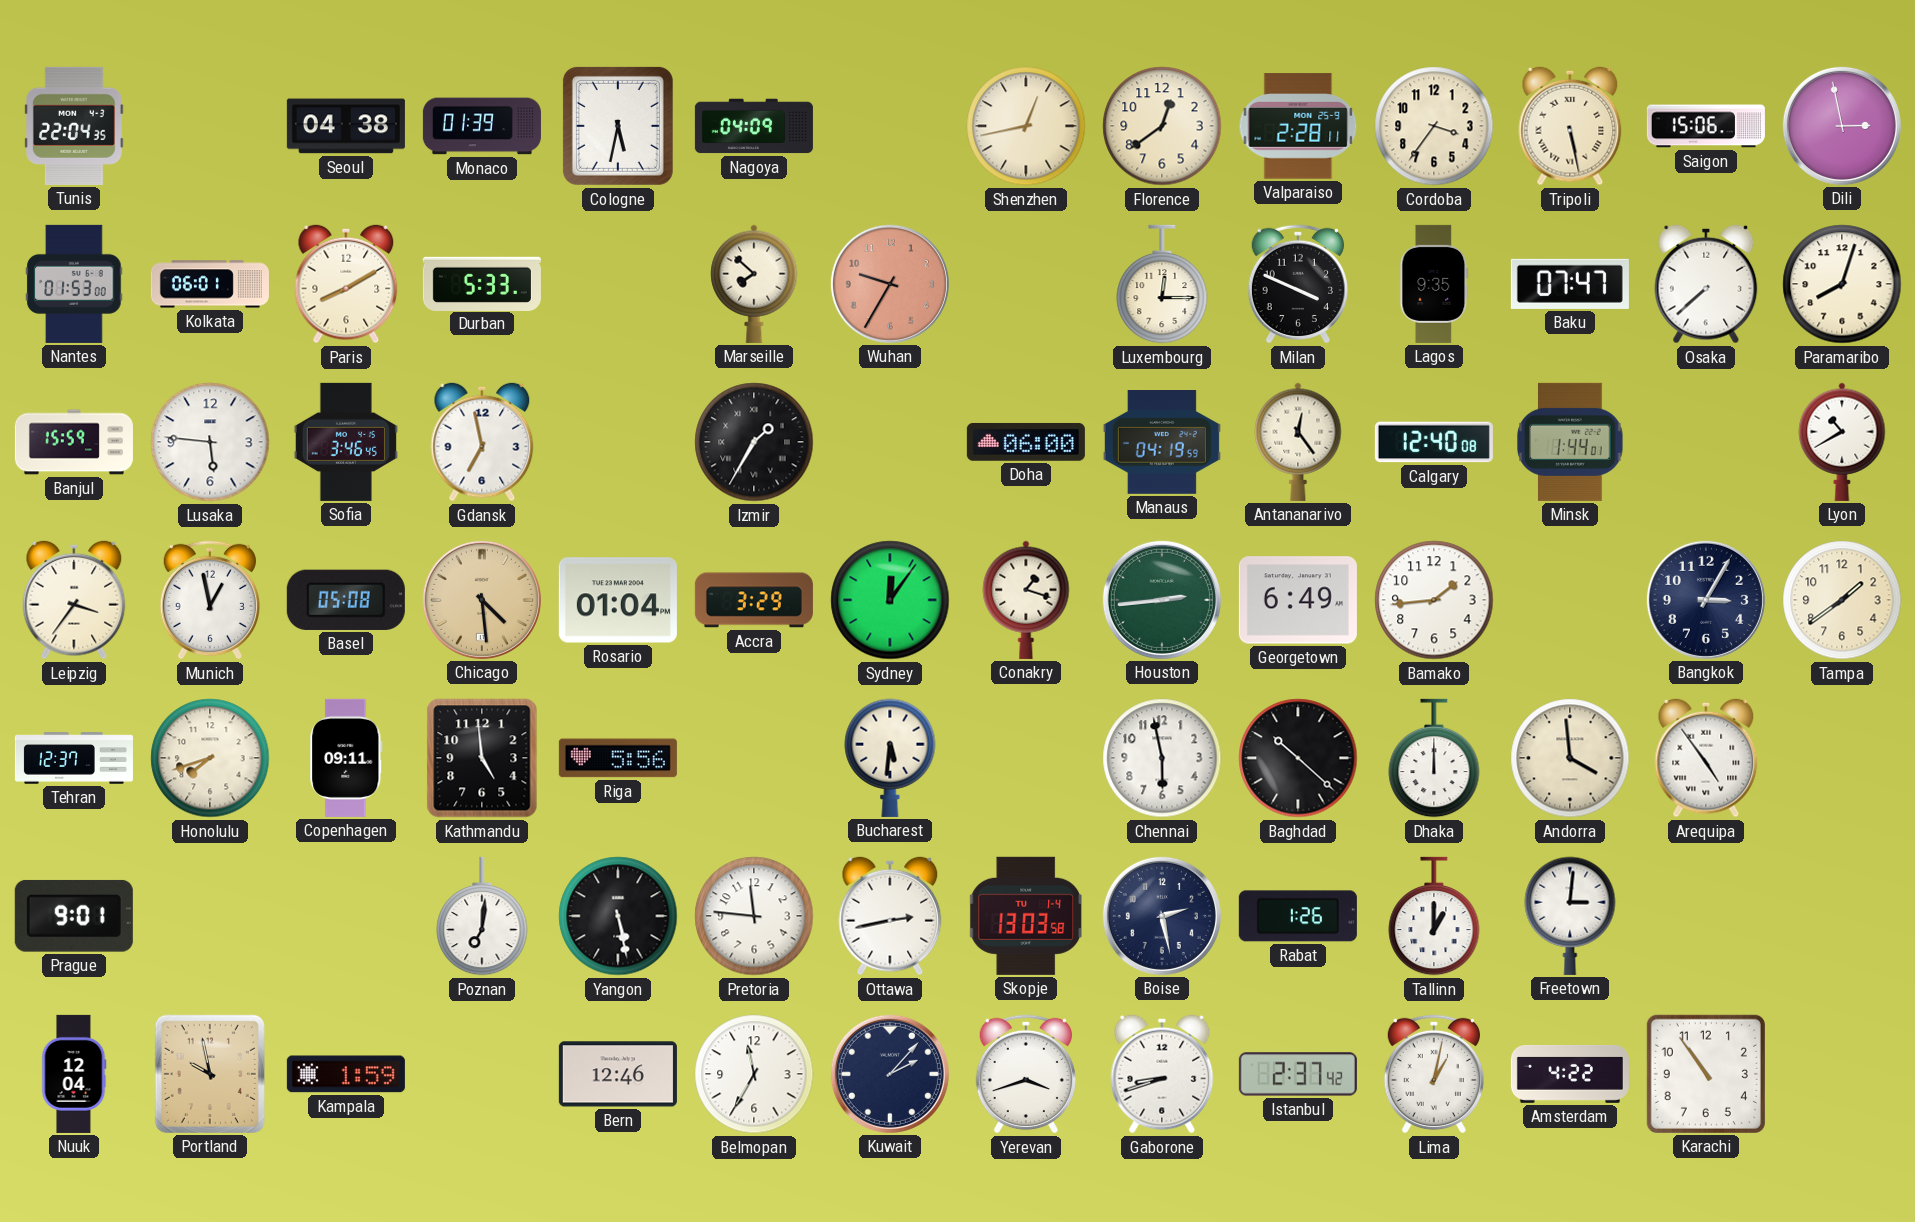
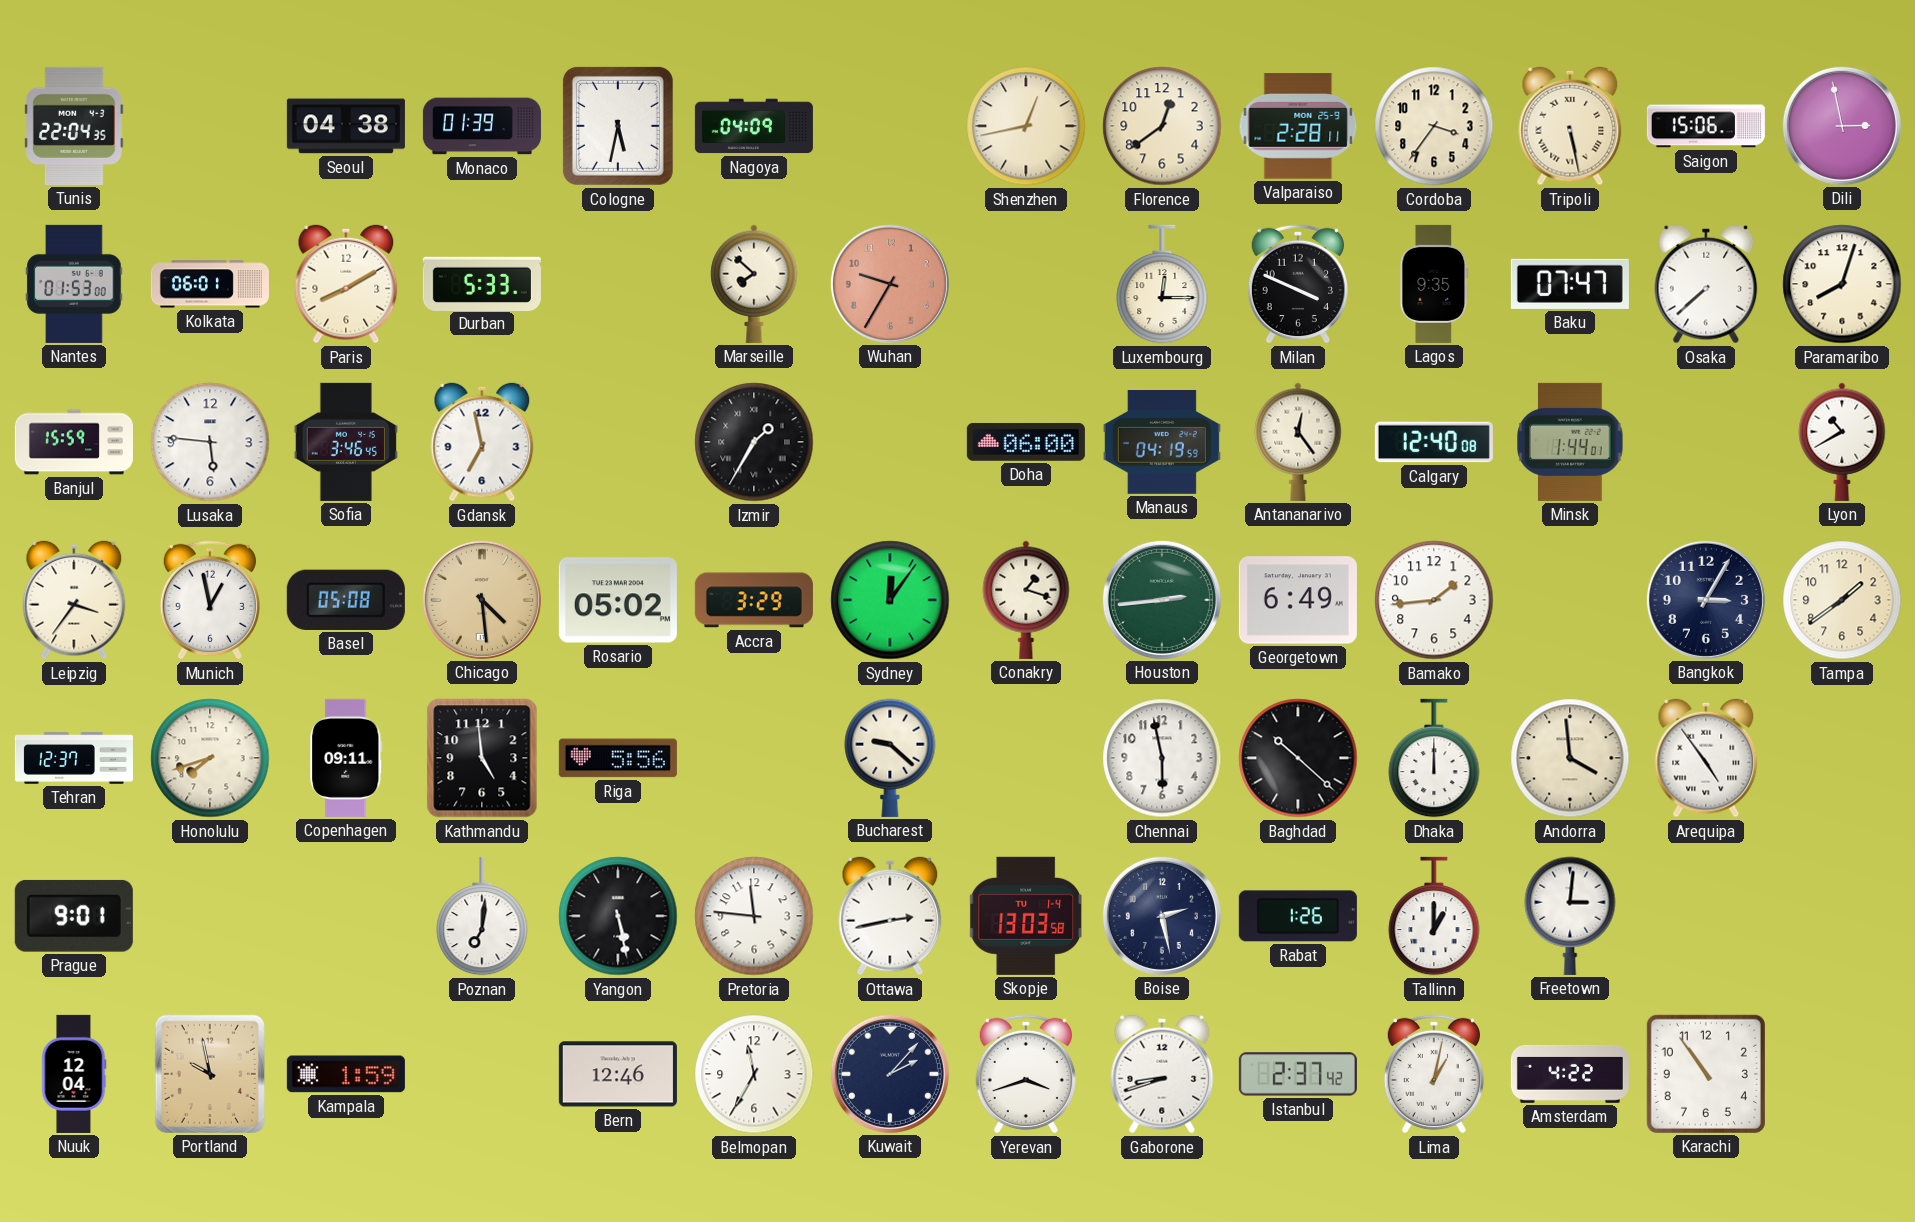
Rosario: 01:04 -> 05:02 (618, 600)
Bucharest: 5:31 -> 9:22 (890, 758)
